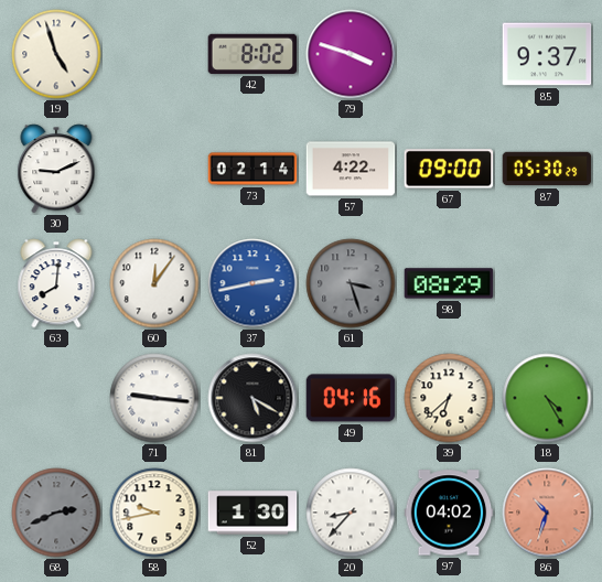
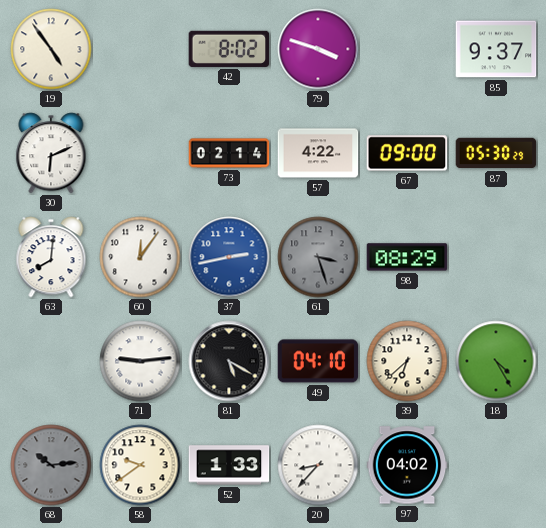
19: 4:57 -> 4:54 (51, 49)
30: 9:11 -> 6:11 (51, 153)
71: 9:16 -> 9:14 (140, 361)
49: 04:16 -> 04:10 (318, 361)
68: 2:41 -> 10:14 (51, 465)
58: 9:43 -> 9:39 (140, 465)
52: 1:30 -> 1:33 (229, 465)
86: 10:33 -> none (547, 513)
